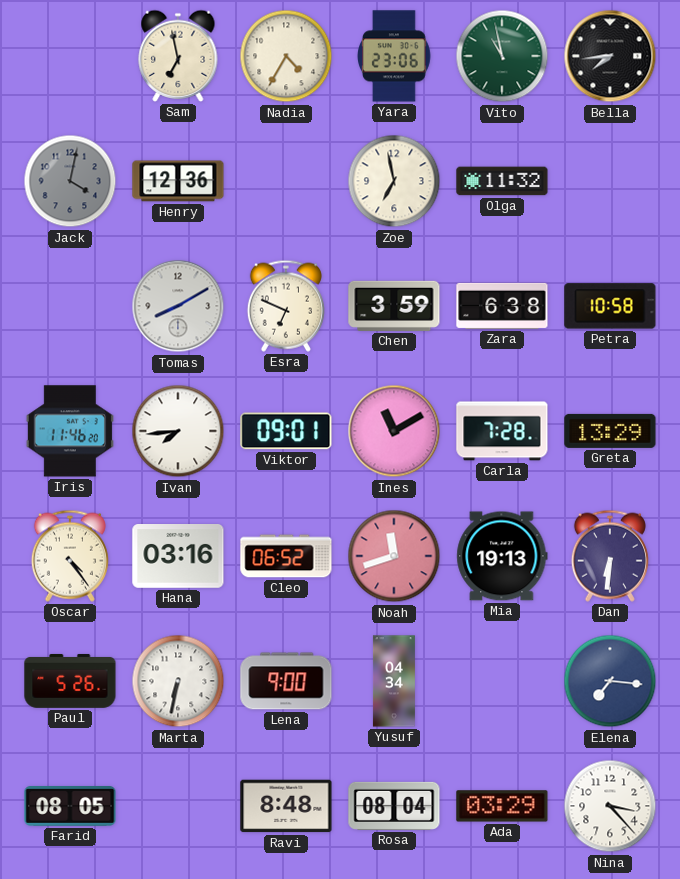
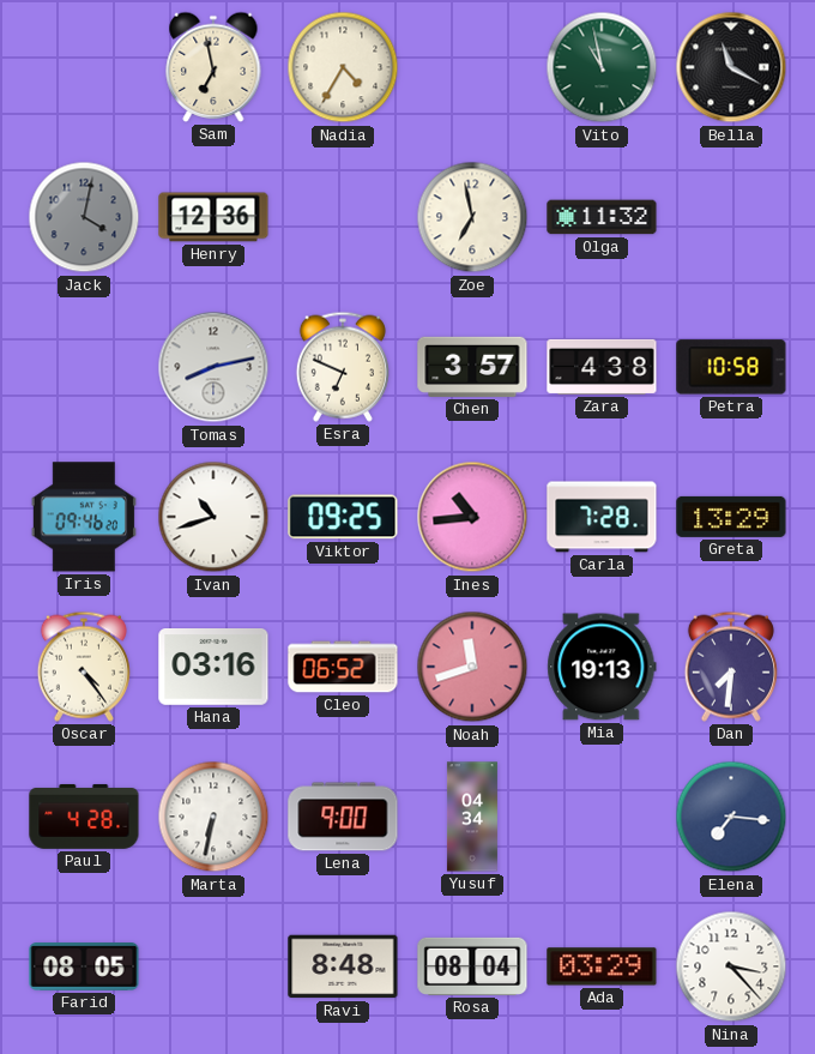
Yara: 23:06 -> none (395, 56)
Bella: 7:44 -> 11:20 (731, 67)
Tomas: 8:10 -> 8:13 (213, 367)
Chen: 3:59 -> 3:57 (472, 367)
Zara: 6:38 -> 4:38 (602, 367)
Iris: 11:46 -> 09:46 (84, 517)
Ivan: 7:44 -> 10:42 (213, 517)
Viktor: 09:01 -> 09:25 (343, 517)
Ines: 11:10 -> 10:44 (472, 517)
Dan: 6:31 -> 7:31 (731, 667)
Paul: 5:26 -> 4:28 (84, 817)
